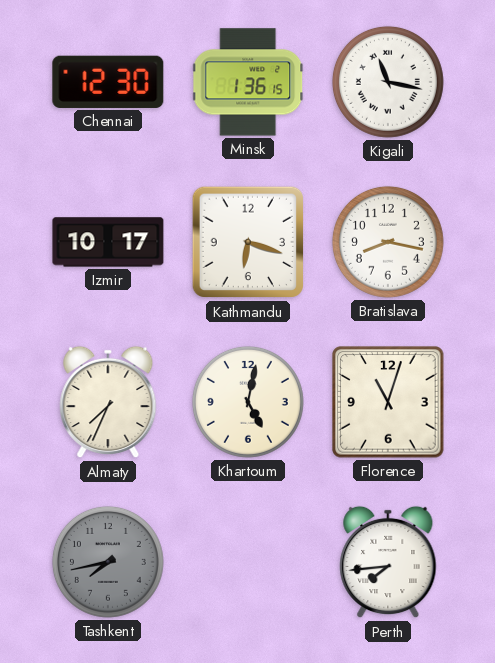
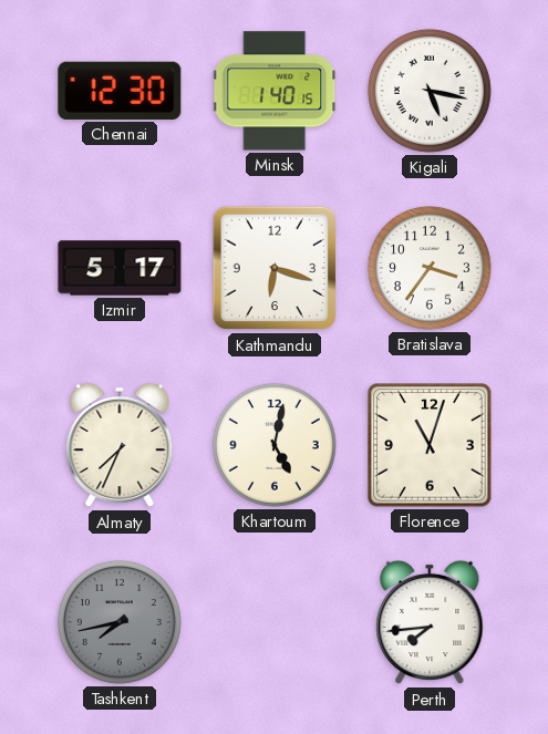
Minsk: 1:36 -> 1:40 (276, 91)
Kigali: 11:17 -> 5:17 (430, 91)
Izmir: 10:17 -> 5:17 (120, 268)
Bratislava: 8:17 -> 3:36 (430, 268)
